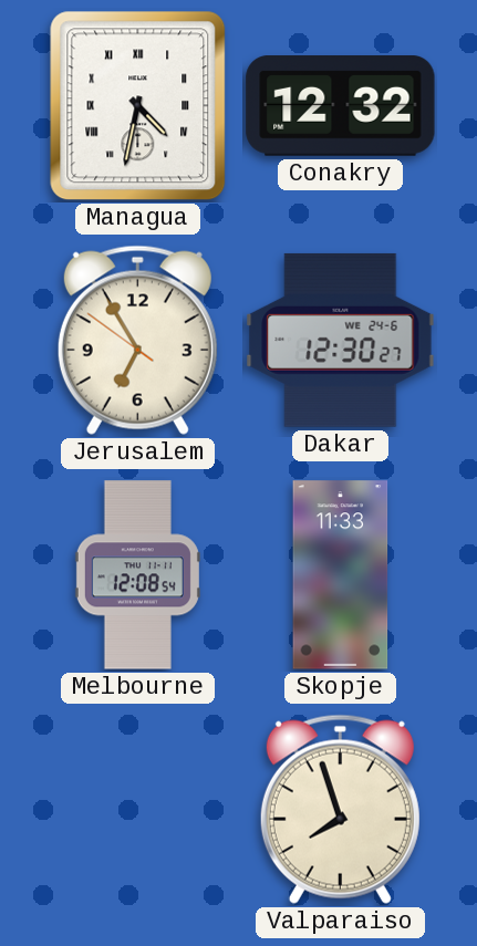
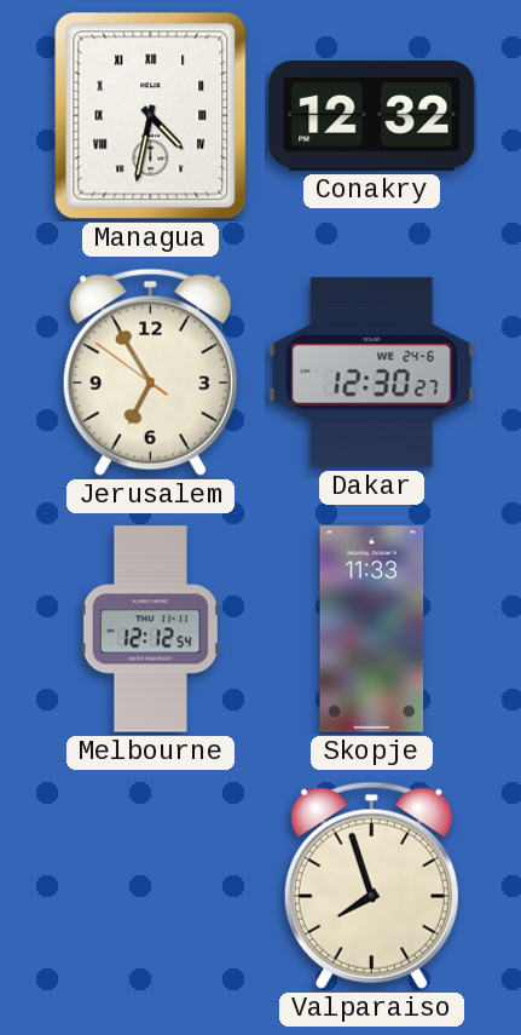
Melbourne: 12:08 -> 12:12 (150, 629)
